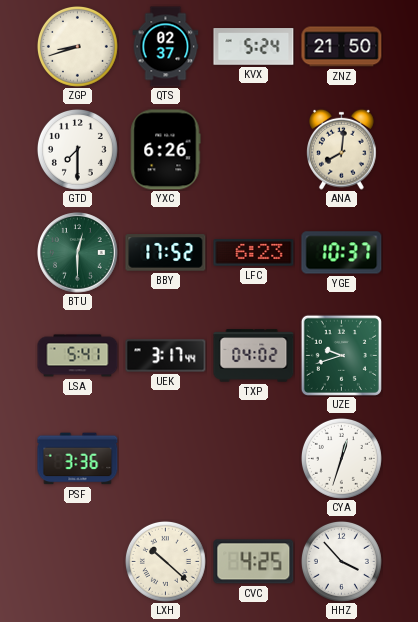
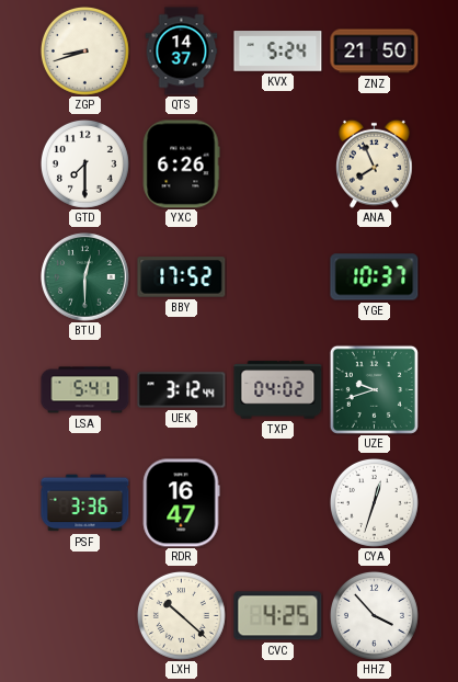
QTS: 02:37 -> 14:37 (182, 52)
ANA: 8:01 -> 7:56 (375, 163)
LFC: 6:23 -> none (254, 253)
UEK: 3:17 -> 3:12 (182, 390)
RDR: none -> 16:47 (181, 503)
